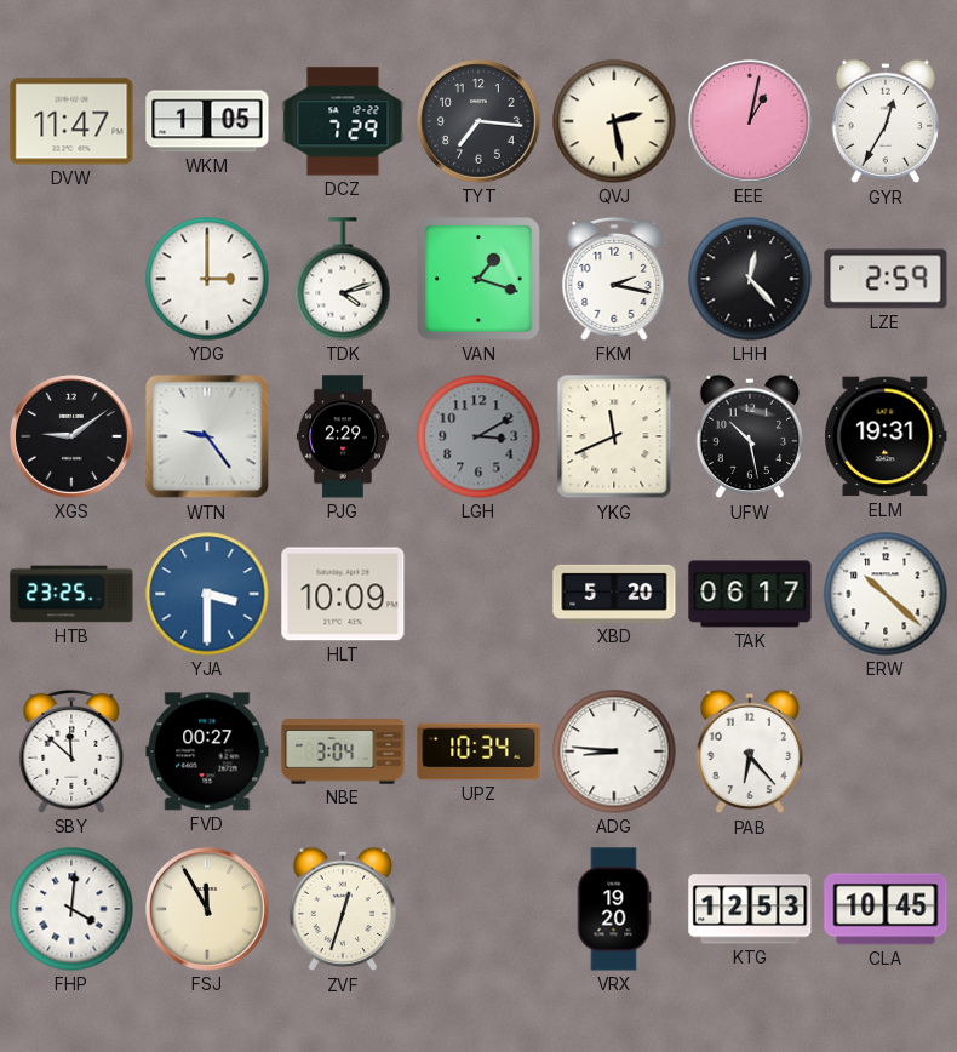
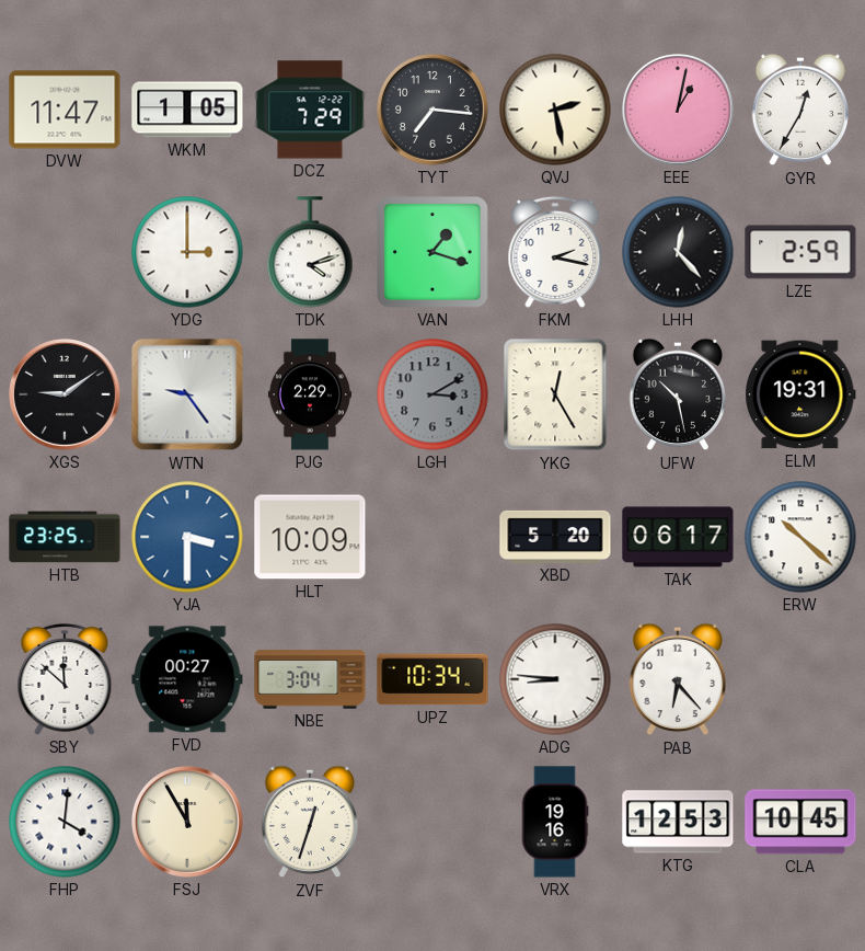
YKG: 11:41 -> 12:25 (555, 394)
VRX: 19:20 -> 19:16 (555, 822)
